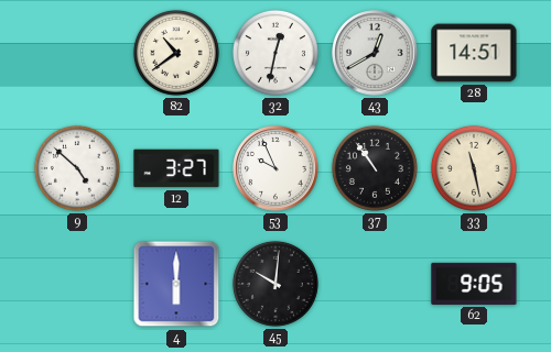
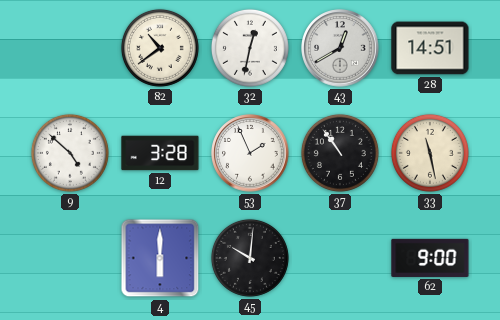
12: 3:27 -> 3:28 (160, 153)
53: 9:56 -> 1:56 (250, 153)
62: 9:05 -> 9:00 (430, 258)
